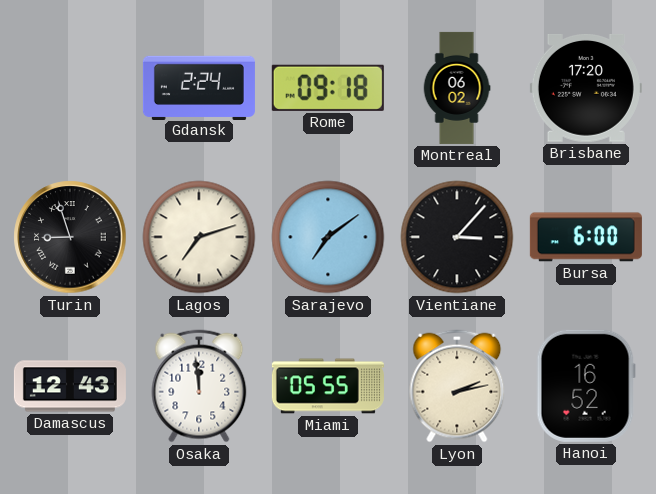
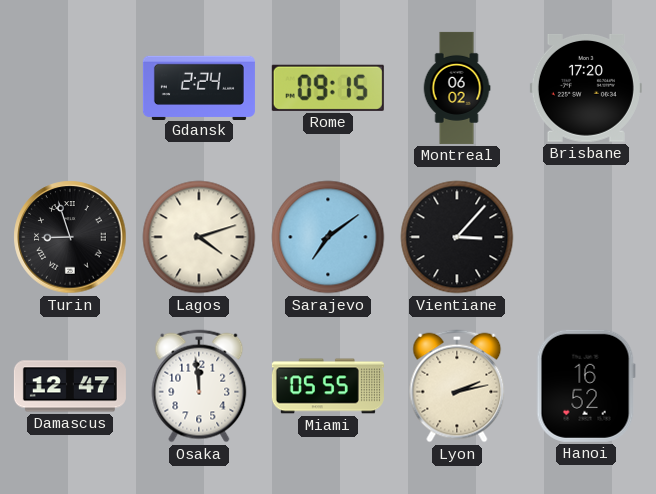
Rome: 09:18 -> 09:15 (328, 88)
Lagos: 7:12 -> 4:12 (199, 237)
Bursa: 6:00 -> none (586, 237)
Damascus: 12:43 -> 12:47 (70, 386)
